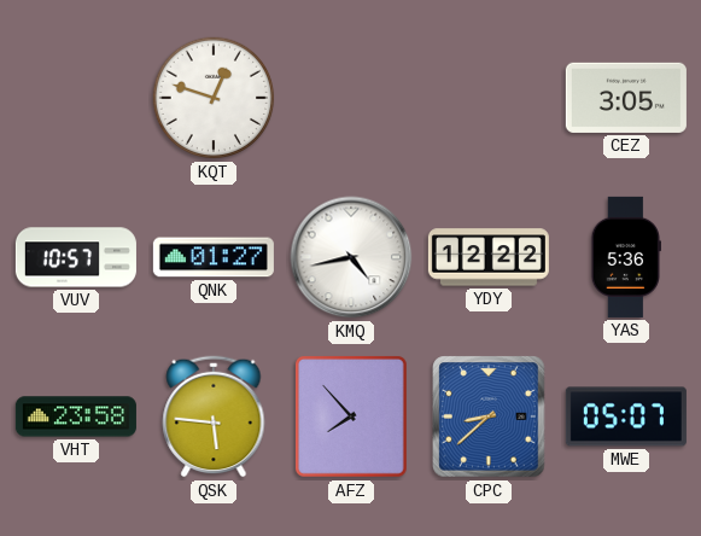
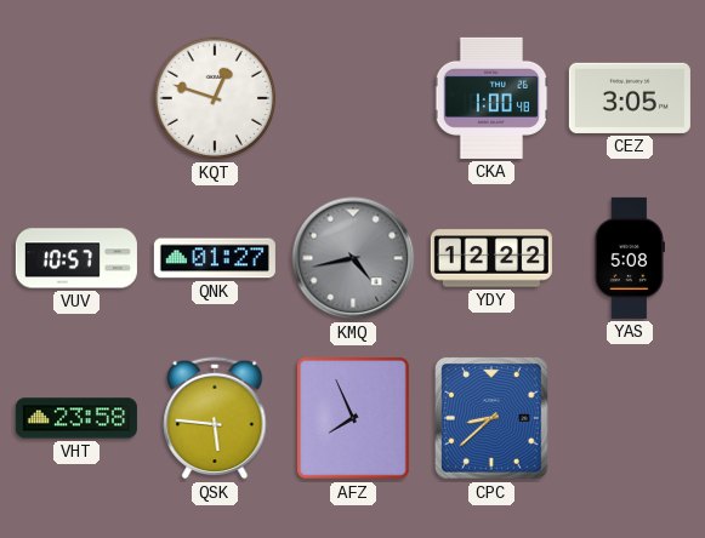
CKA: none -> 1:00 (491, 98)
KMQ dial: white -> grey (353, 258)
YAS: 5:36 -> 5:08 (630, 258)
AFZ: 7:53 -> 7:56 (353, 419)
MWE: 05:07 -> none (626, 416)
